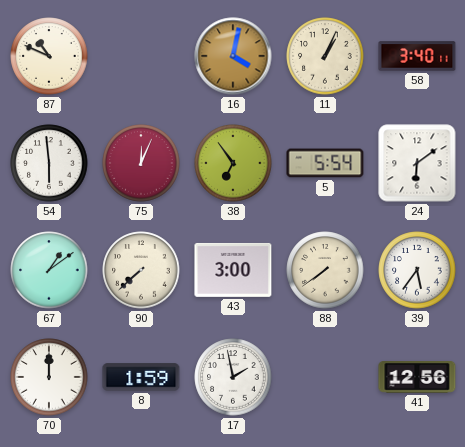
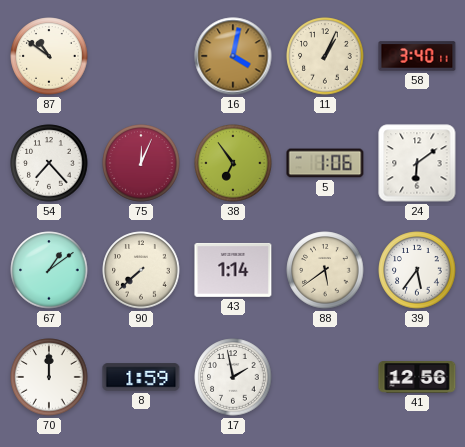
87: 10:49 -> 10:51 (49, 56)
54: 5:59 -> 7:23 (49, 163)
5: 5:54 -> 1:06 (325, 163)
43: 3:00 -> 1:14 (233, 270)
88: 7:39 -> 5:39 (325, 270)
